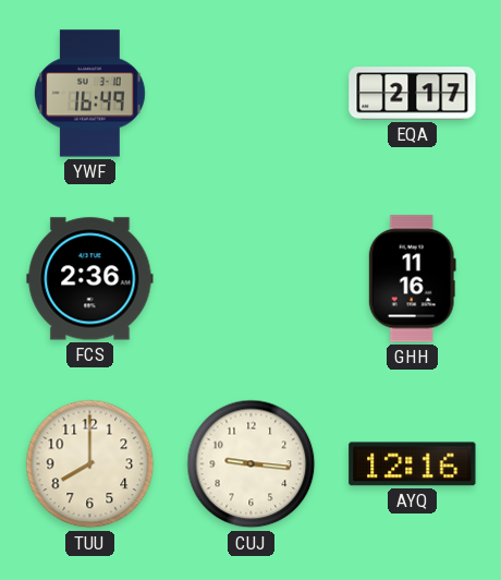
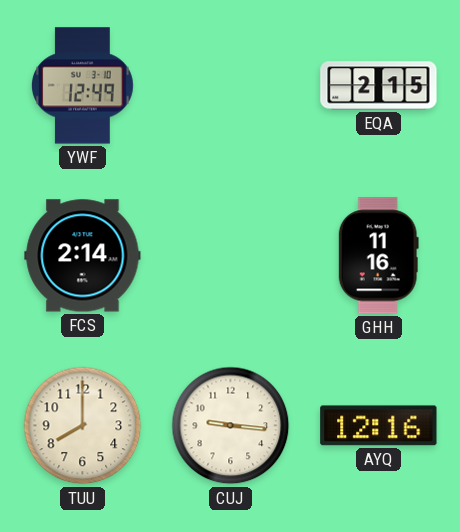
YWF: 16:49 -> 12:49 (82, 86)
EQA: 2:17 -> 2:15 (379, 86)
FCS: 2:36 -> 2:14 (83, 256)
